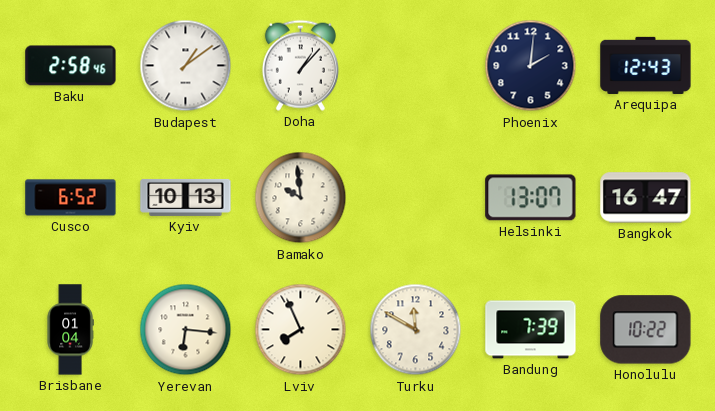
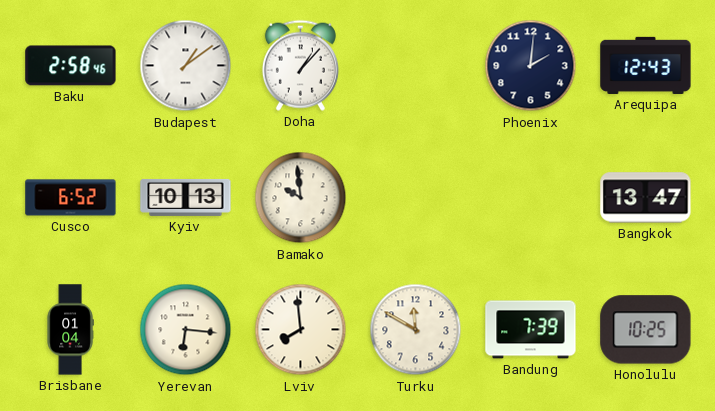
Helsinki: 13:07 -> none (531, 198)
Bangkok: 16:47 -> 13:47 (646, 198)
Lviv: 7:56 -> 7:59 (301, 330)
Honolulu: 10:22 -> 10:25 (646, 330)
